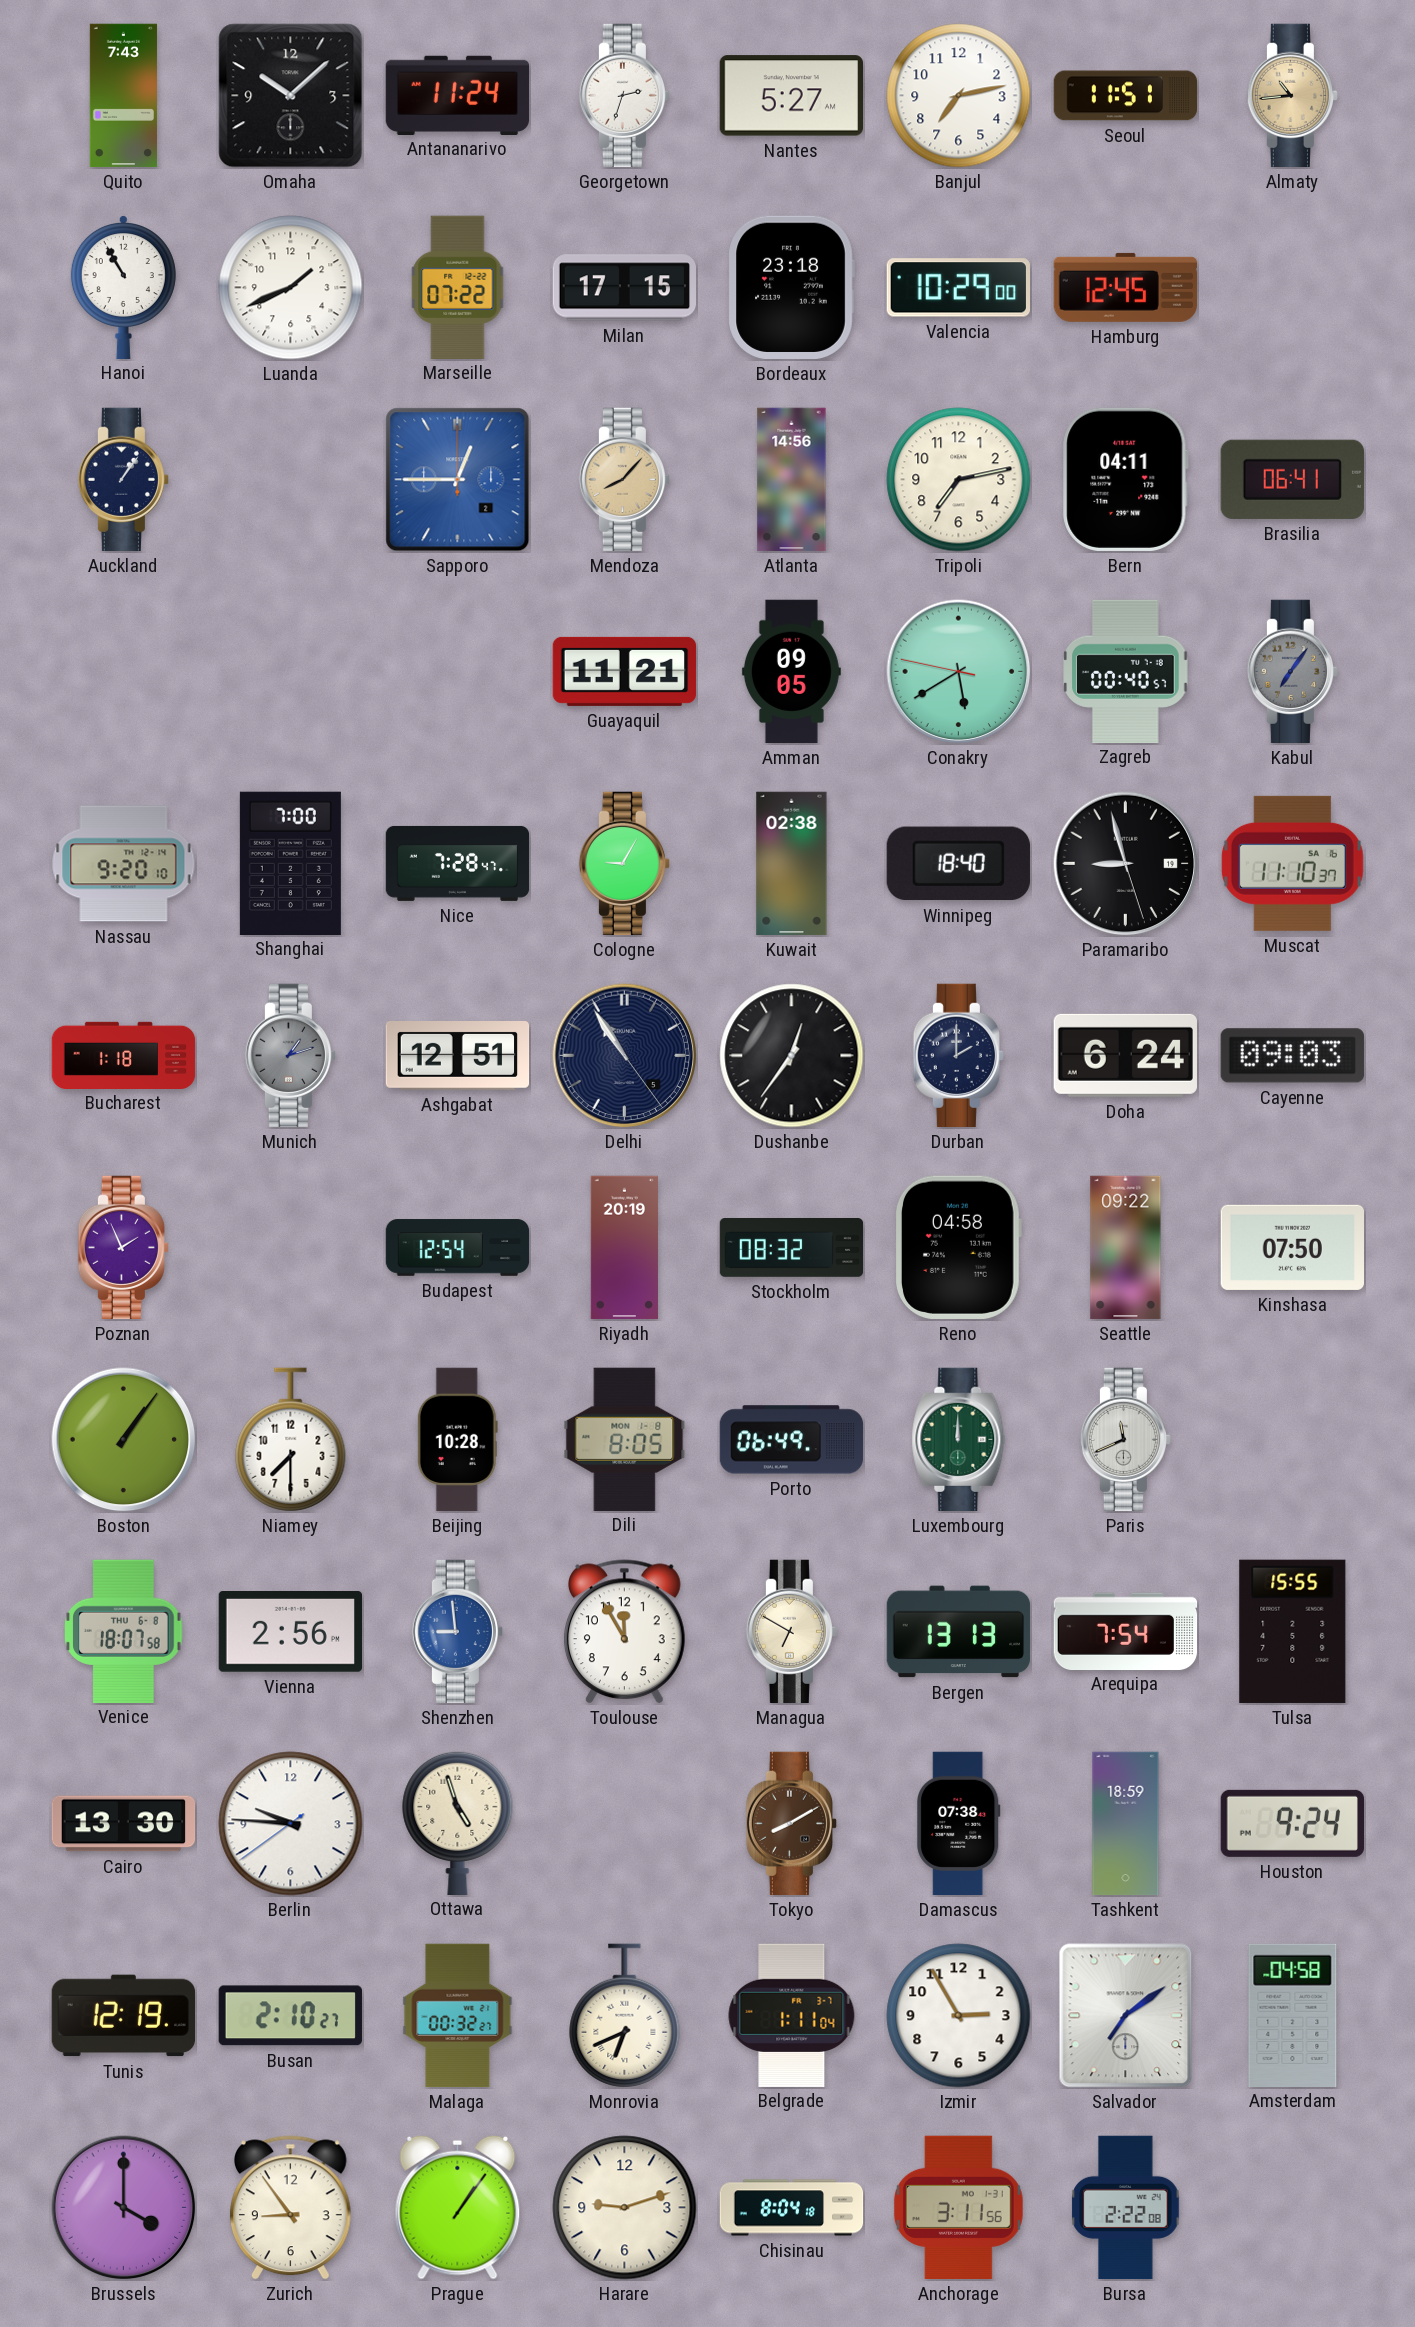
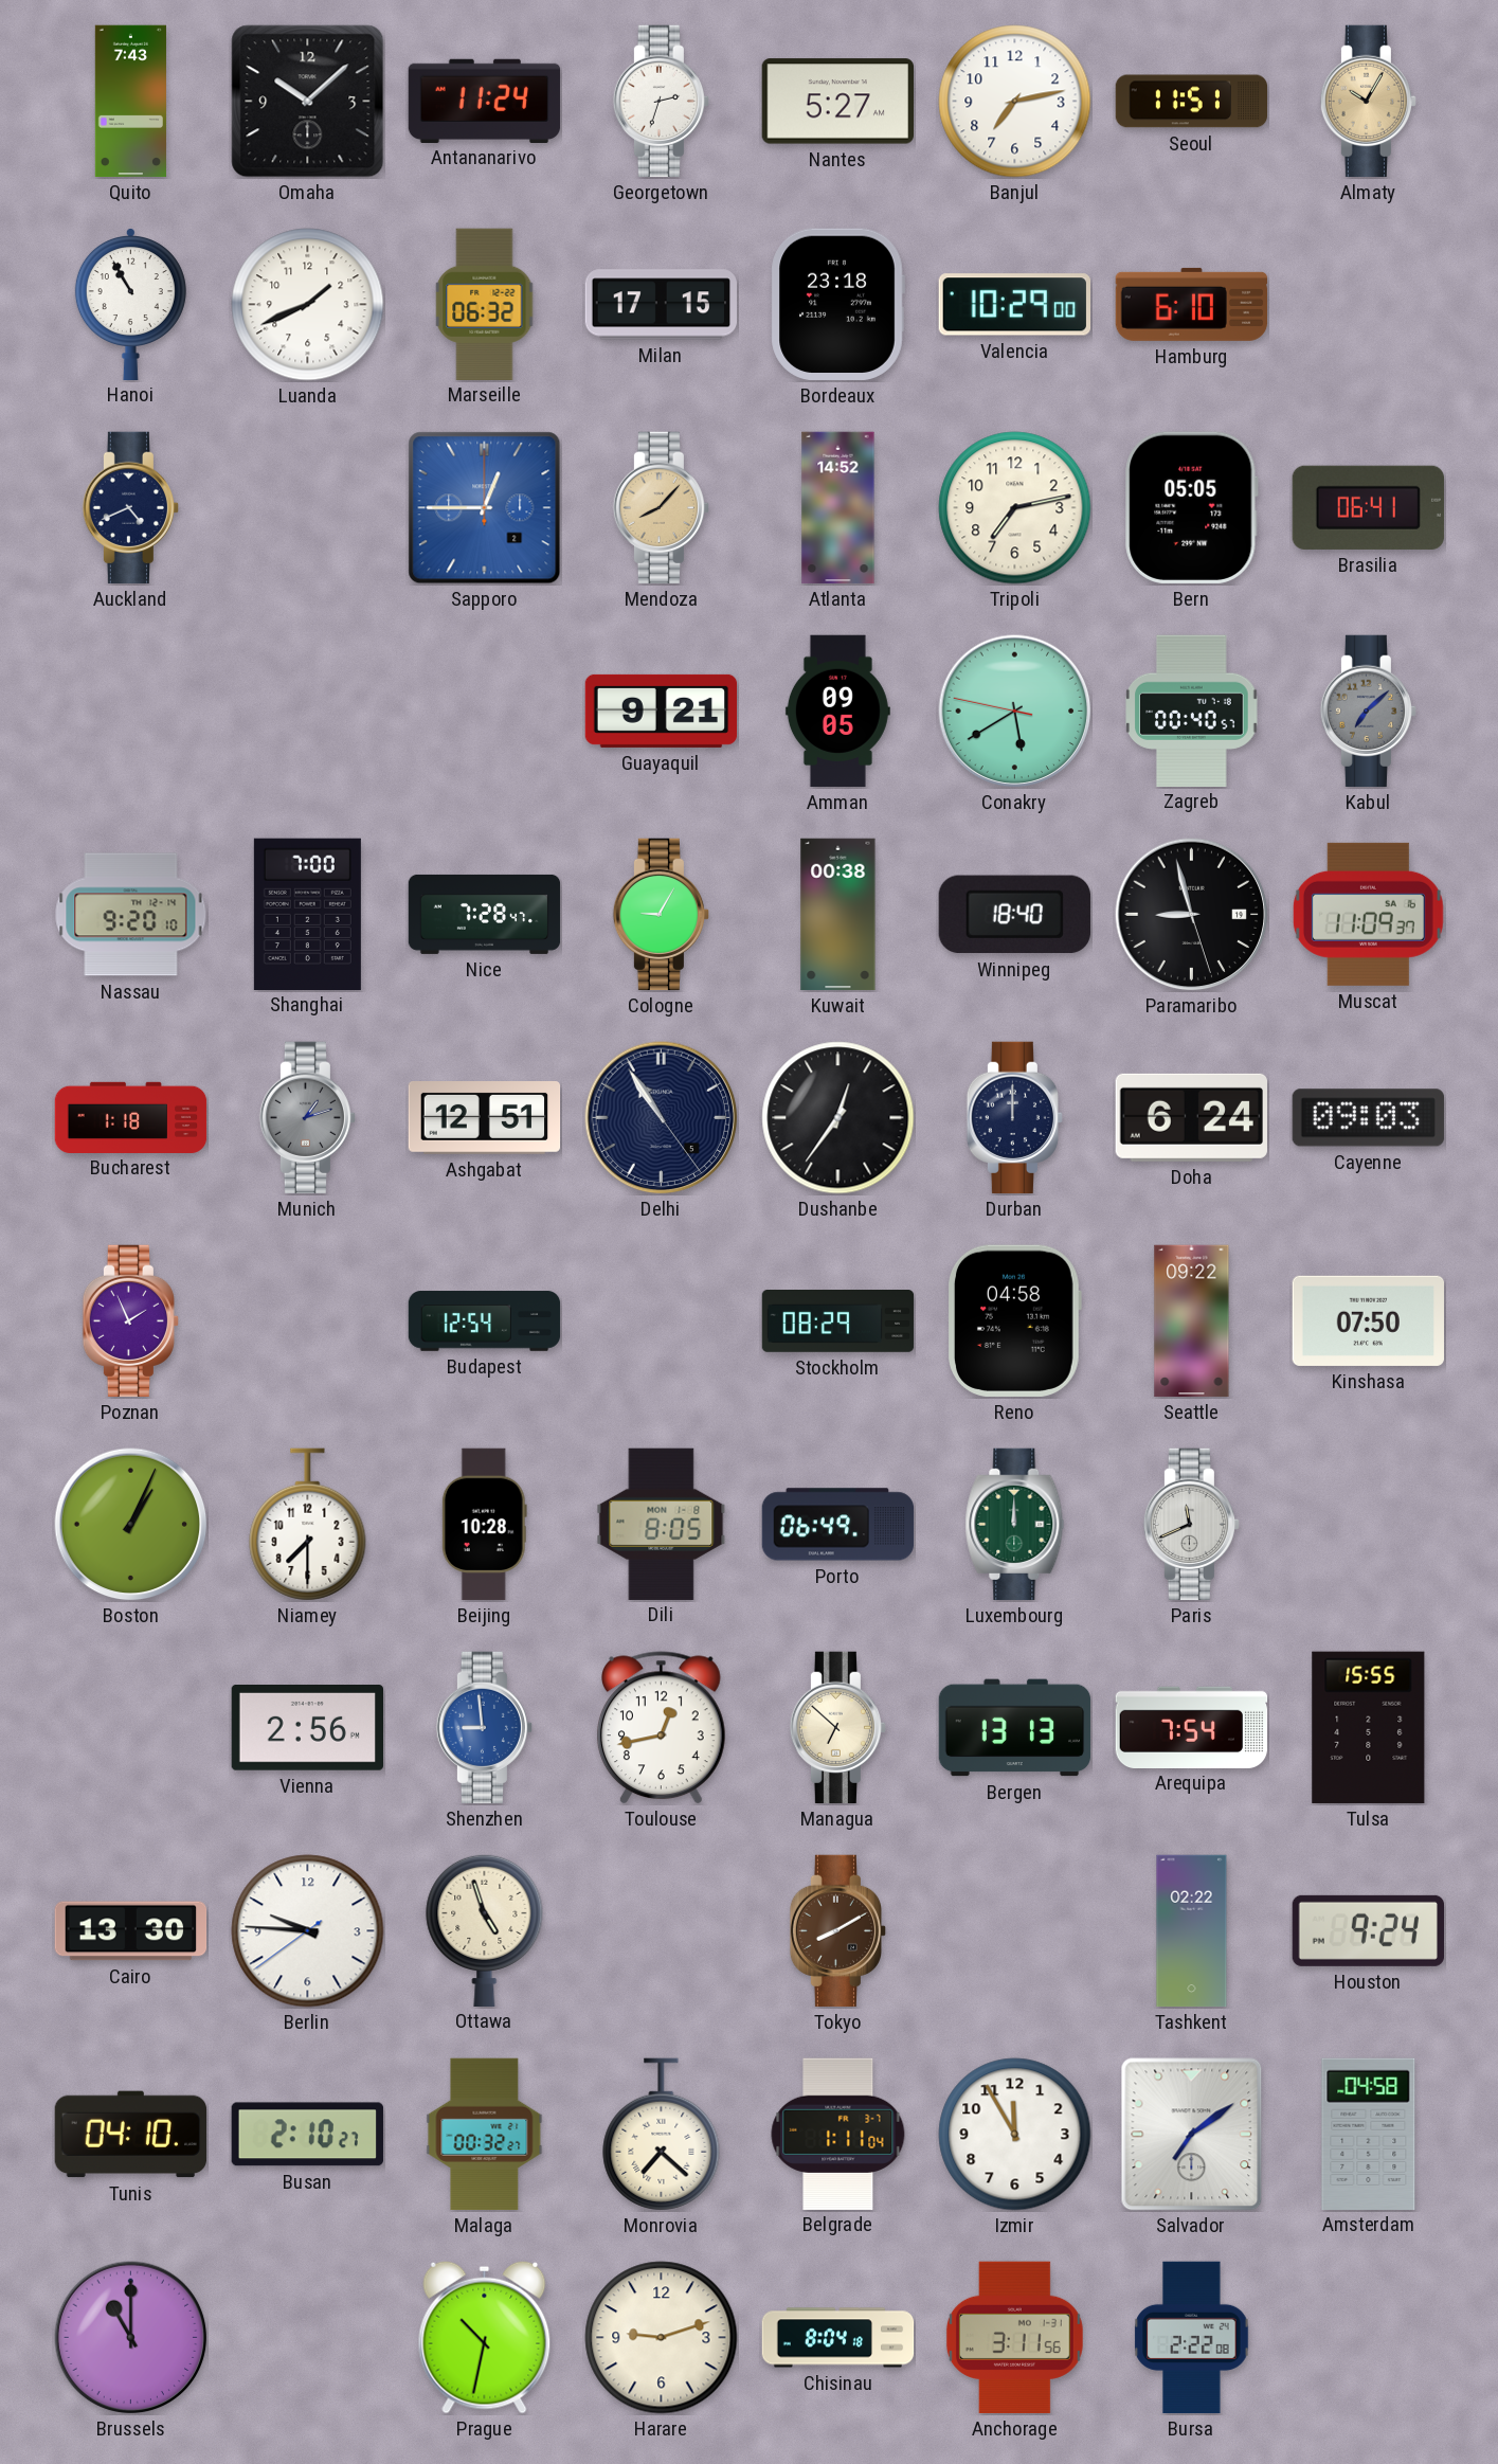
Almaty: 10:44 -> 10:05 (1368, 102)
Marseille: 07:22 -> 06:32 (485, 304)
Hamburg: 12:45 -> 6:10 (1192, 304)
Auckland: 1:06 -> 4:41 (130, 508)
Atlanta: 14:56 -> 14:52 (838, 508)
Bern: 04:11 -> 05:05 (1192, 507)
Guayaquil: 11:21 -> 9:21 (662, 711)
Kabul: 7:06 -> 7:08 (1368, 712)
Kuwait: 02:38 -> 00:38 (838, 915)
Muscat: 11:10 -> 11:09 (1368, 914)
Durban: 2:00 -> 12:00 (1014, 1118)
Riyadh: 20:19 -> none (624, 1248)
Stockholm: 08:32 -> 08:29 (838, 1321)
Boston: 1:06 -> 1:04 (131, 1525)
Venice: 18:07 -> none (124, 1631)
Toulouse: 11:55 -> 12:43 (661, 1728)
Managua: 6:50 -> 6:52 (837, 1728)
Damascus: 07:38 -> none (959, 1824)
Tashkent: 18:59 -> 02:22 (1192, 1931)
Tunis: 12:19 -> 04:10 (130, 2135)
Monrovia: 6:41 -> 7:22 (662, 2135)
Izmir: 2:55 -> 11:55 (1015, 2135)
Brussels: 4:00 -> 11:00 (131, 2338)
Zurich: 8:54 -> none (290, 2208)
Prague: 1:06 -> 10:32 (485, 2337)
